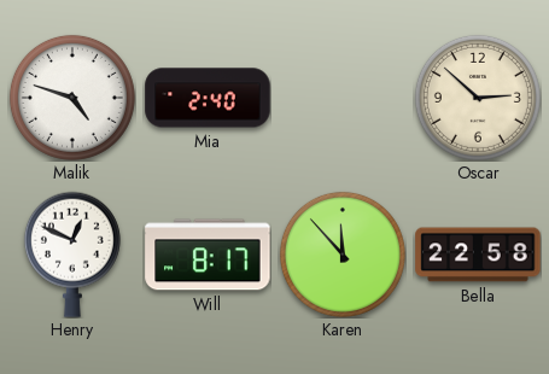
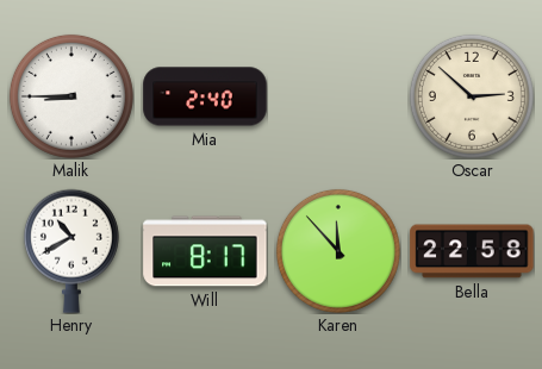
Malik: 4:48 -> 8:45 (71, 96)
Henry: 12:49 -> 10:40 (71, 251)
